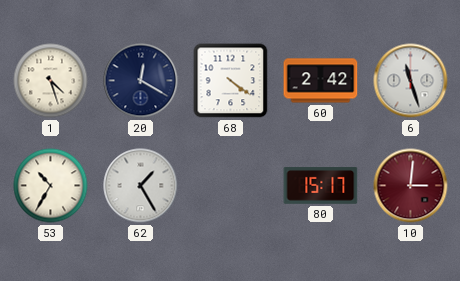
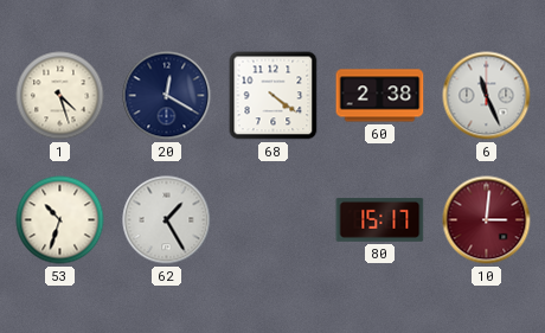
60: 2:42 -> 2:38 (380, 96)
6: 11:27 -> 11:26 (487, 96)
53: 10:35 -> 10:33 (60, 220)
